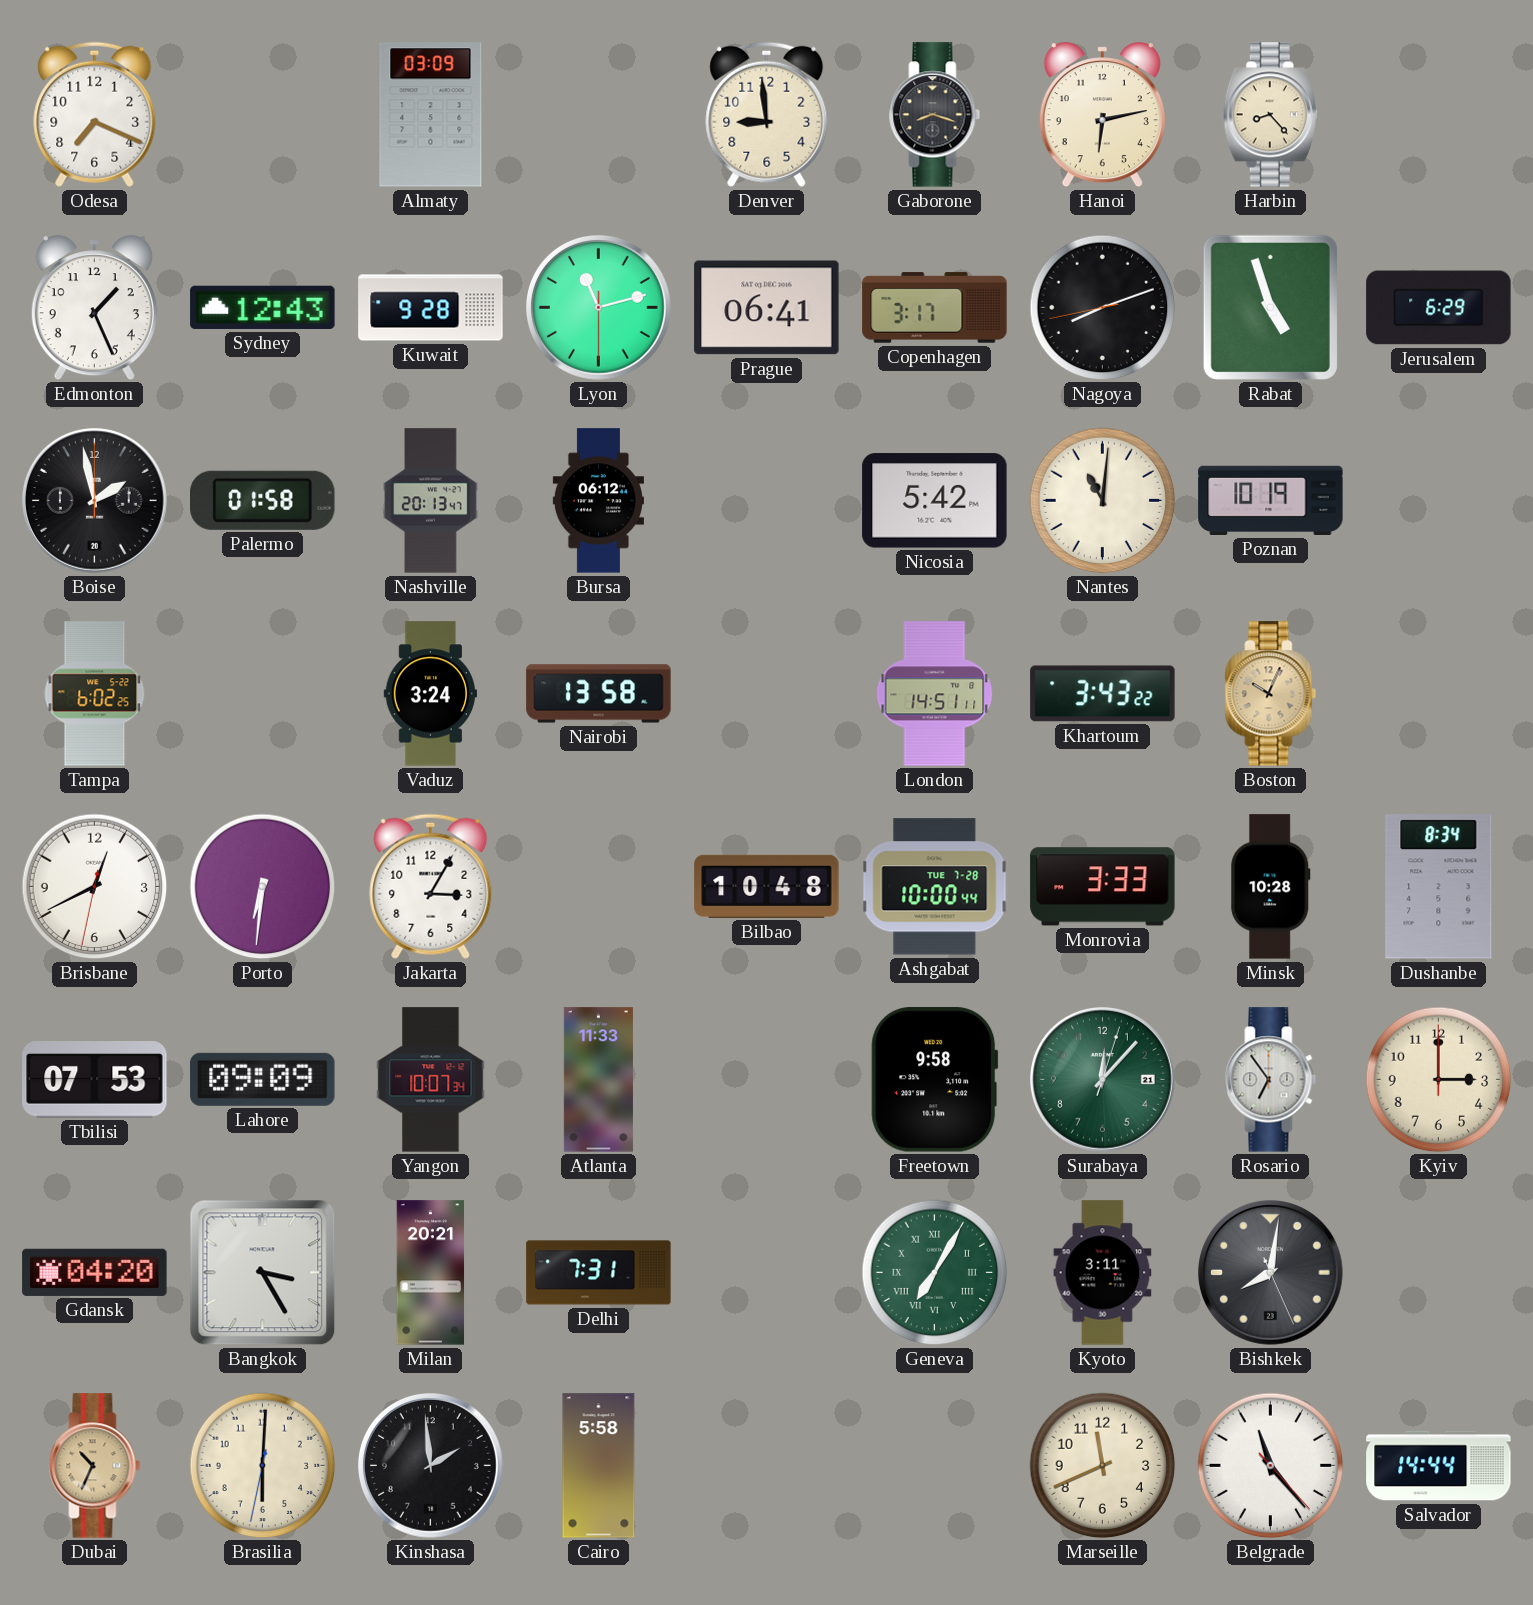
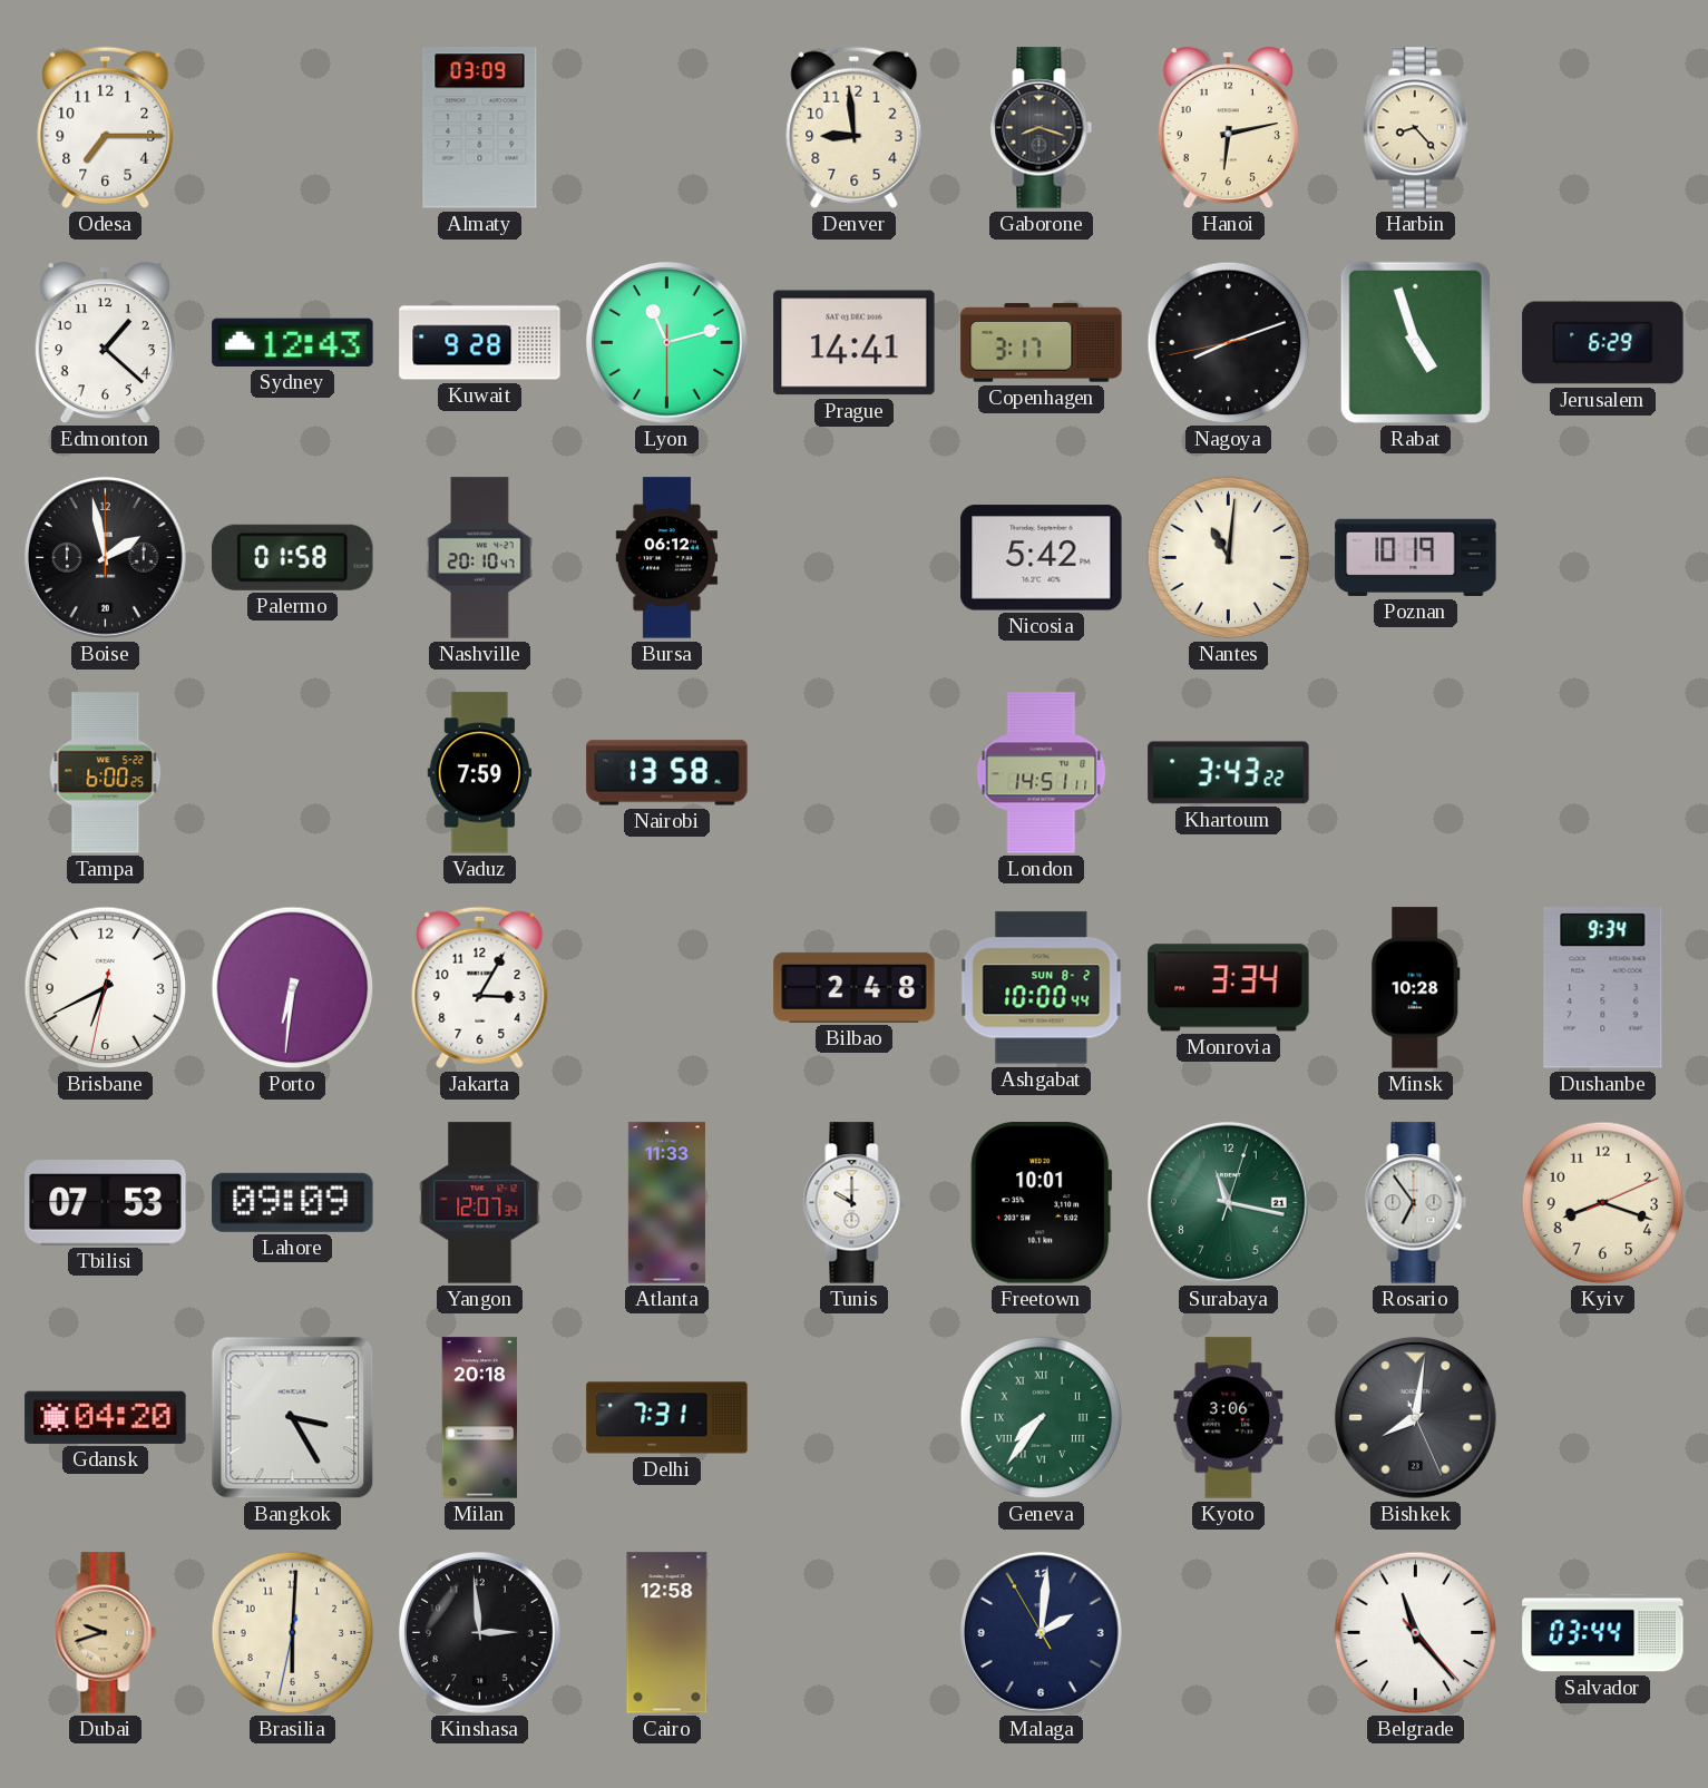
Odesa: 7:19 -> 7:15 (106, 127)
Edmonton: 1:26 -> 1:22 (105, 343)
Prague: 06:41 -> 14:41 (855, 343)
Nashville: 20:13 -> 20:10 (480, 558)
Tampa: 6:02 -> 6:00 (106, 773)
Vaduz: 3:24 -> 7:59 (479, 773)
Boston: 10:04 -> none (1271, 694)
Brisbane: 12:40 -> 6:40 (106, 988)
Bilbao: 10:48 -> 2:48 (855, 987)
Ashgabat date: TUE 7-28 -> SUN 8-2 (1042, 988)
Monrovia: 3:33 -> 3:34 (1229, 988)
Dushanbe: 8:34 -> 9:34 (1603, 988)
Yangon: 10:07 -> 12:07 (480, 1203)
Tunis: none -> 10:00 (855, 1203)
Freetown: 9:58 -> 10:01 (1042, 1203)
Surabaya: 12:07 -> 11:17 (1228, 1202)
Kyiv: 3:00 -> 8:18 (1603, 1203)
Milan: 20:21 -> 20:18 (480, 1418)
Geneva: 7:05 -> 7:36 (1042, 1418)
Kyoto: 3:11 -> 3:06 (1229, 1418)
Dubai: 10:34 -> 9:42 (106, 1633)
Kinshasa: 1:59 -> 2:59 (479, 1632)
Cairo: 5:58 -> 12:58 (667, 1633)
Malaga: none -> 2:00 (1041, 1632)
Marseille: 11:41 -> none (1103, 1466)
Salvador: 14:44 -> 03:44 (1603, 1633)
